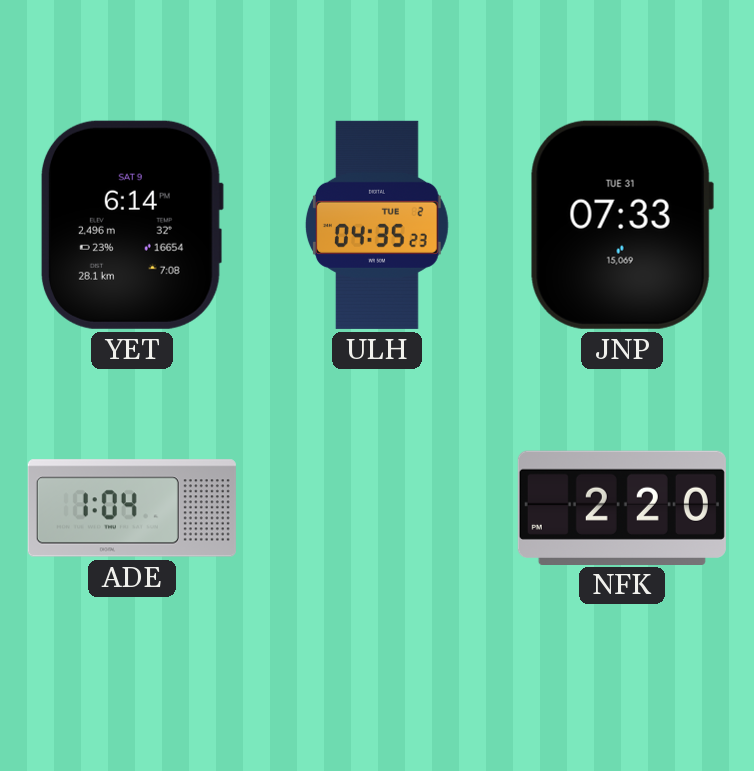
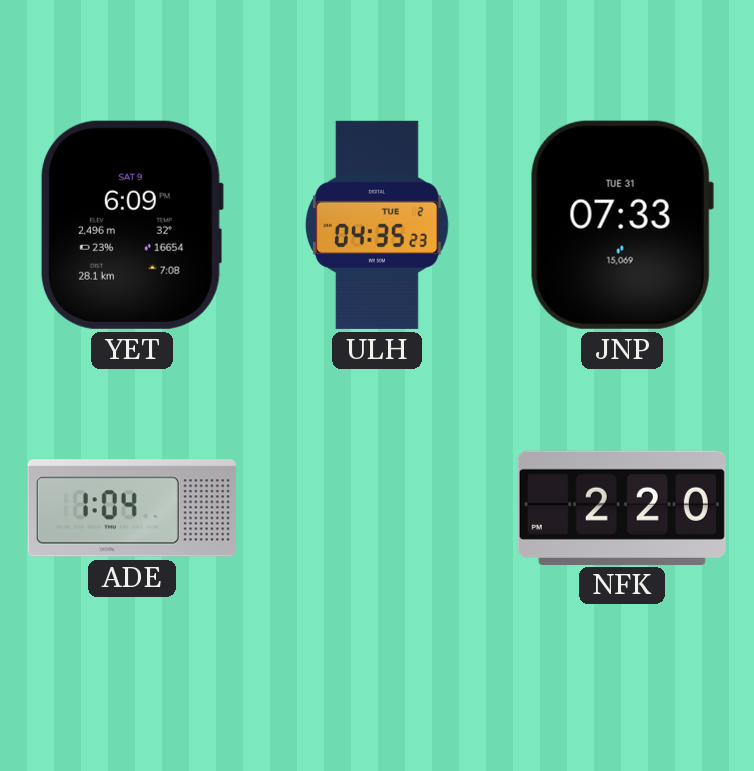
YET: 6:14 -> 6:09 (131, 225)
